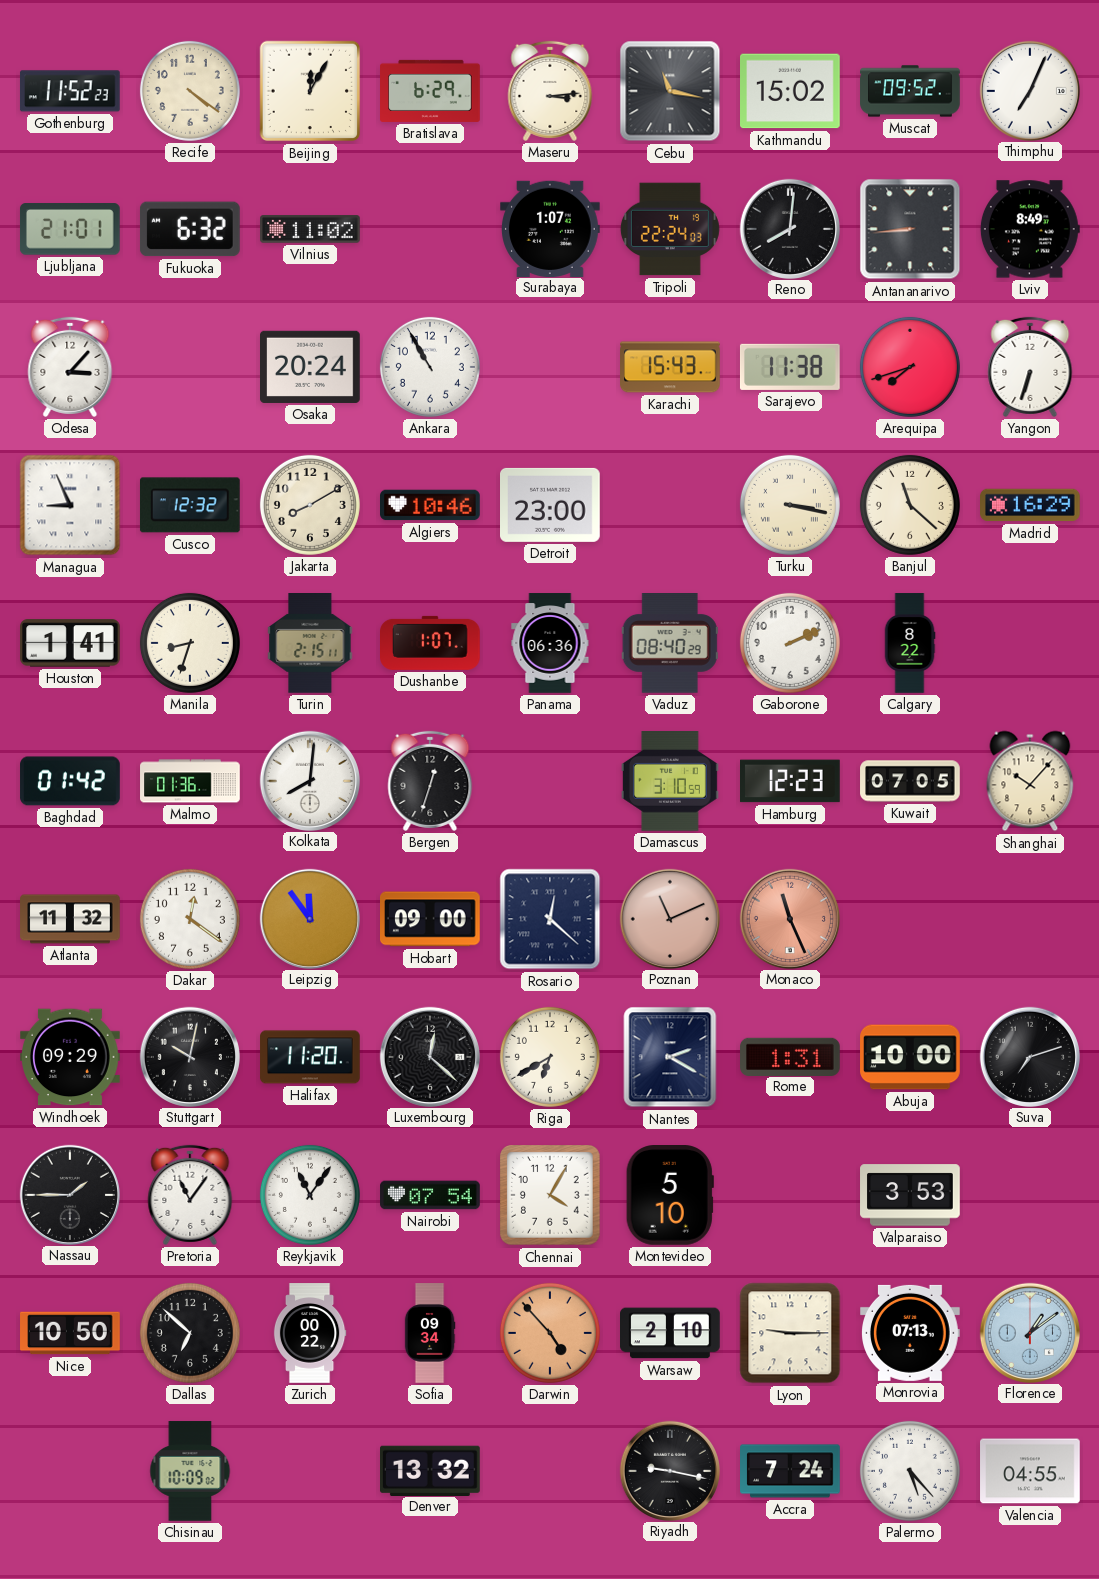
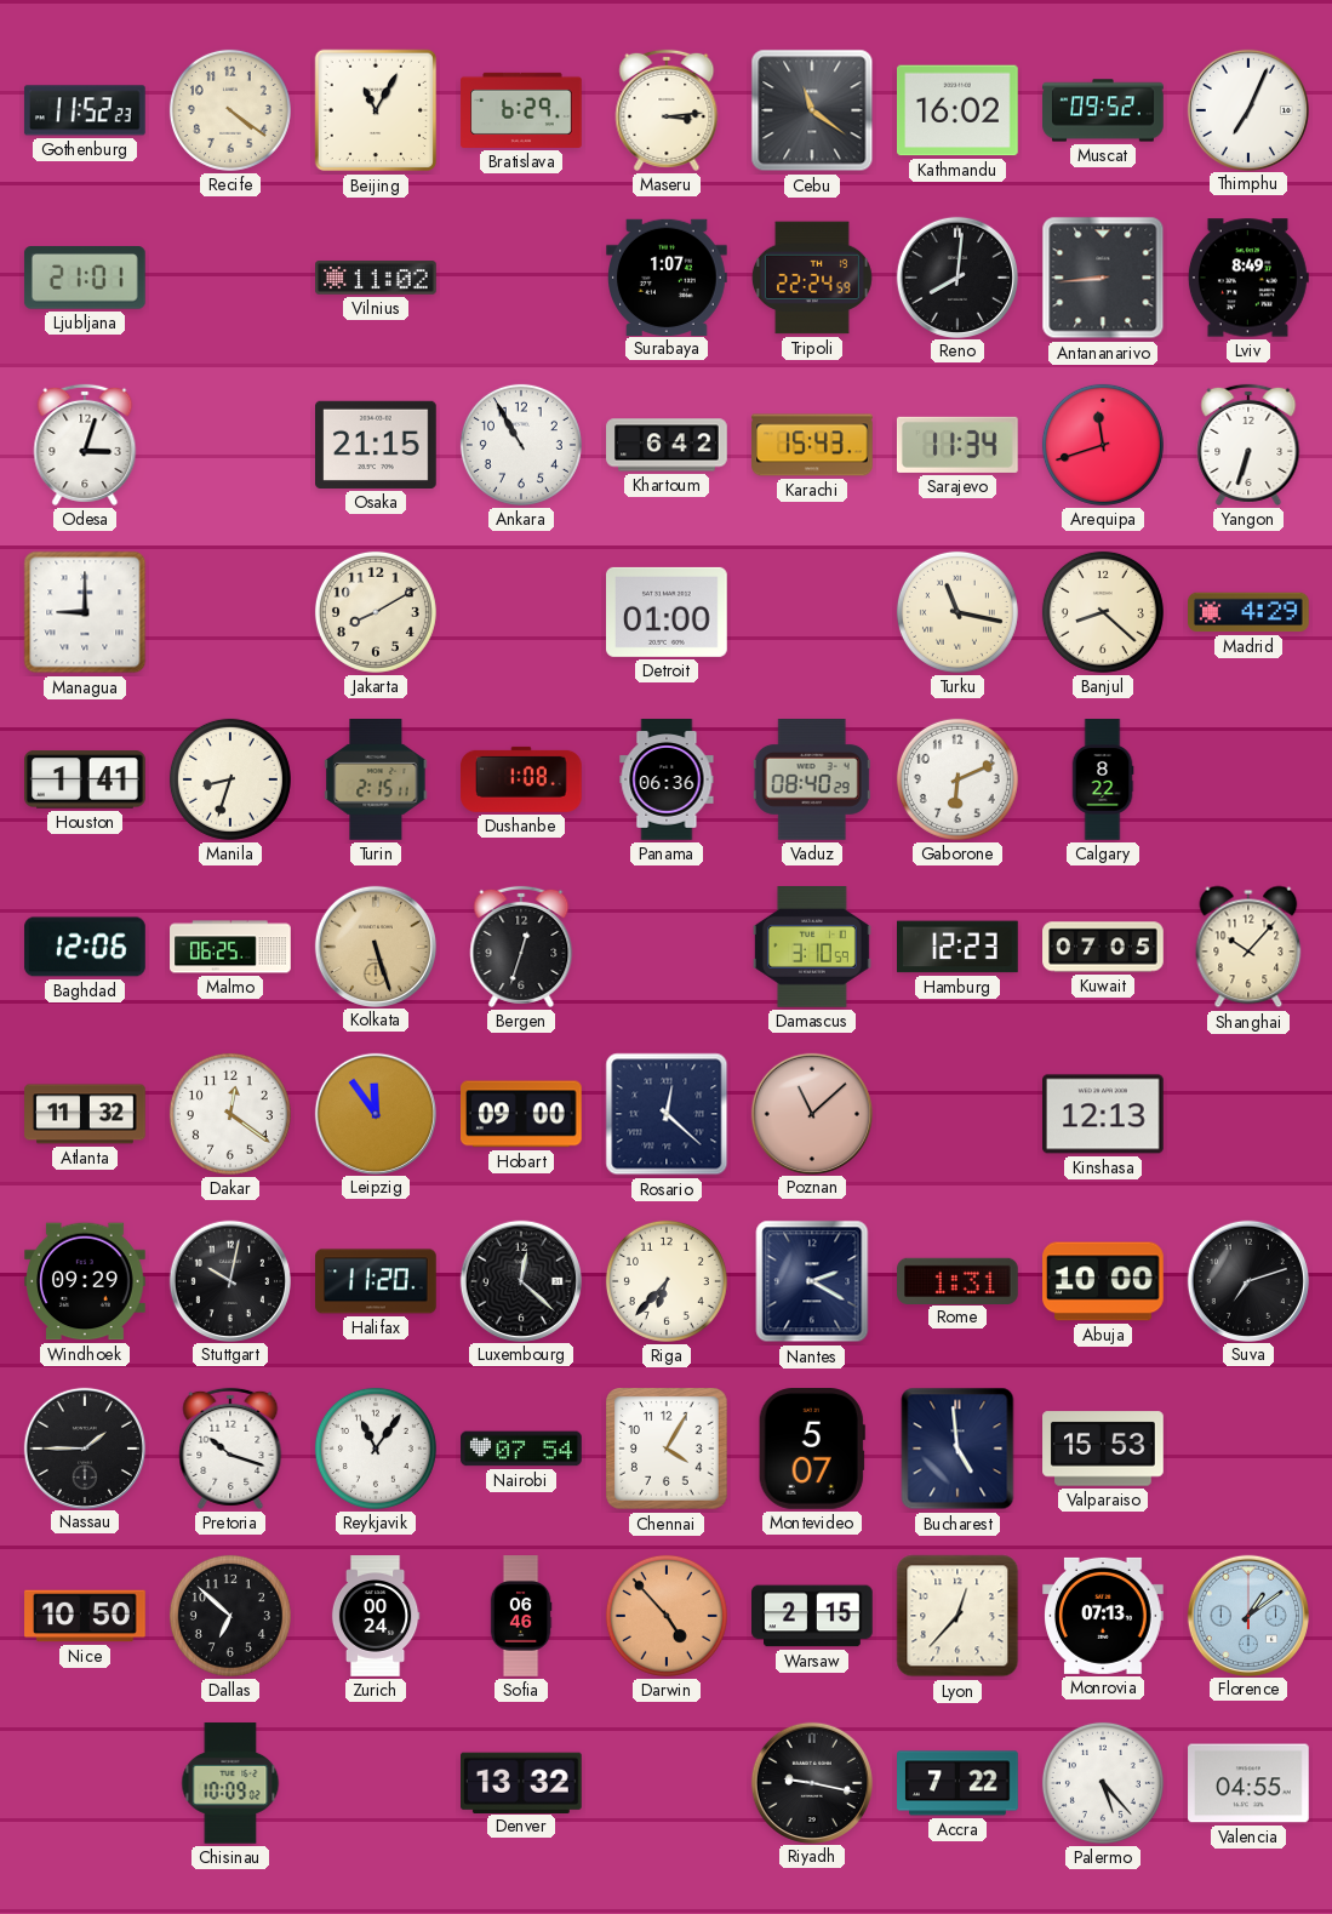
Beijing: 12:05 -> 11:05 (376, 110)
Cebu: 11:17 -> 11:21 (812, 110)
Kathmandu: 15:02 -> 16:02 (959, 110)
Fukuoka: 6:32 -> none (190, 229)
Tripoli: 22:24:03 -> 22:24:59 (812, 278)
Odesa: 3:07 -> 3:03 (85, 445)
Osaka: 20:24 -> 21:15 (377, 445)
Khartoum: none -> 6:42 (667, 445)
Sarajevo: 11:38 -> 11:34 (957, 445)
Arequipa: 7:42 -> 11:42 (1103, 445)
Managua: 8:56 -> 9:00 (85, 612)
Cusco: 12:32 -> none (190, 505)
Algiers: 10:46 -> none (431, 505)
Detroit: 23:00 -> 01:00 (668, 612)
Turku: 3:17 -> 11:17 (957, 612)
Banjul: 11:22 -> 8:22 (1103, 612)
Madrid: 16:29 -> 4:29 (1248, 612)
Dushanbe: 1:07 -> 1:08 (521, 779)
Gaborone: 2:11 -> 6:11 (957, 779)
Baghdad: 01:42 -> 12:06 (85, 947)
Malmo: 01:36 -> 06:25 (230, 947)
Kolkata: 8:01 -> 5:27 (375, 945)
Kolkata dial: white -> champagne (375, 945)
Poznan: 11:11 -> 11:08 (811, 1113)
Monaco: 11:26 -> none (789, 918)
Kinshasa: none -> 12:13 (1104, 1114)
Riga: 6:40 -> 6:37 (667, 1281)
Pretoria: 11:06 -> 10:18 (230, 1449)
Montevideo: 5:10 -> 5:07 (812, 1450)
Bucharest: none -> 4:59 (957, 1449)
Valparaiso: 3:53 -> 15:53 (1103, 1449)
Zurich: 00:22 -> 00:24 (376, 1616)
Sofia: 09:34 -> 06:46 (521, 1616)
Warsaw: 2:10 -> 2:15 (813, 1616)
Lyon: 9:15 -> 12:37 (957, 1616)
Accra: 7:24 -> 7:22 (957, 1783)
